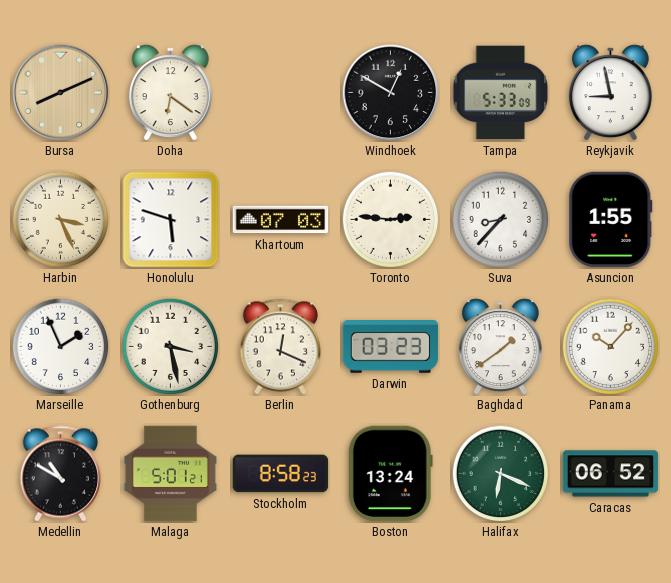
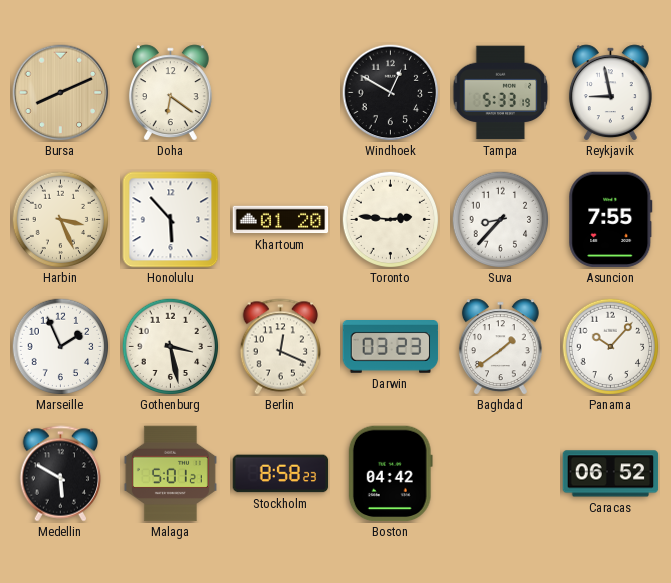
Tampa: 5:33:09 -> 5:33:19 (501, 93)
Honolulu: 5:48 -> 5:53 (171, 220)
Khartoum: 07:03 -> 01:20 (281, 220)
Asuncion: 1:55 -> 7:55 (611, 220)
Medellin: 10:50 -> 5:50 (61, 474)
Boston: 13:24 -> 04:42 (390, 474)
Halifax: 6:19 -> none (500, 473)
